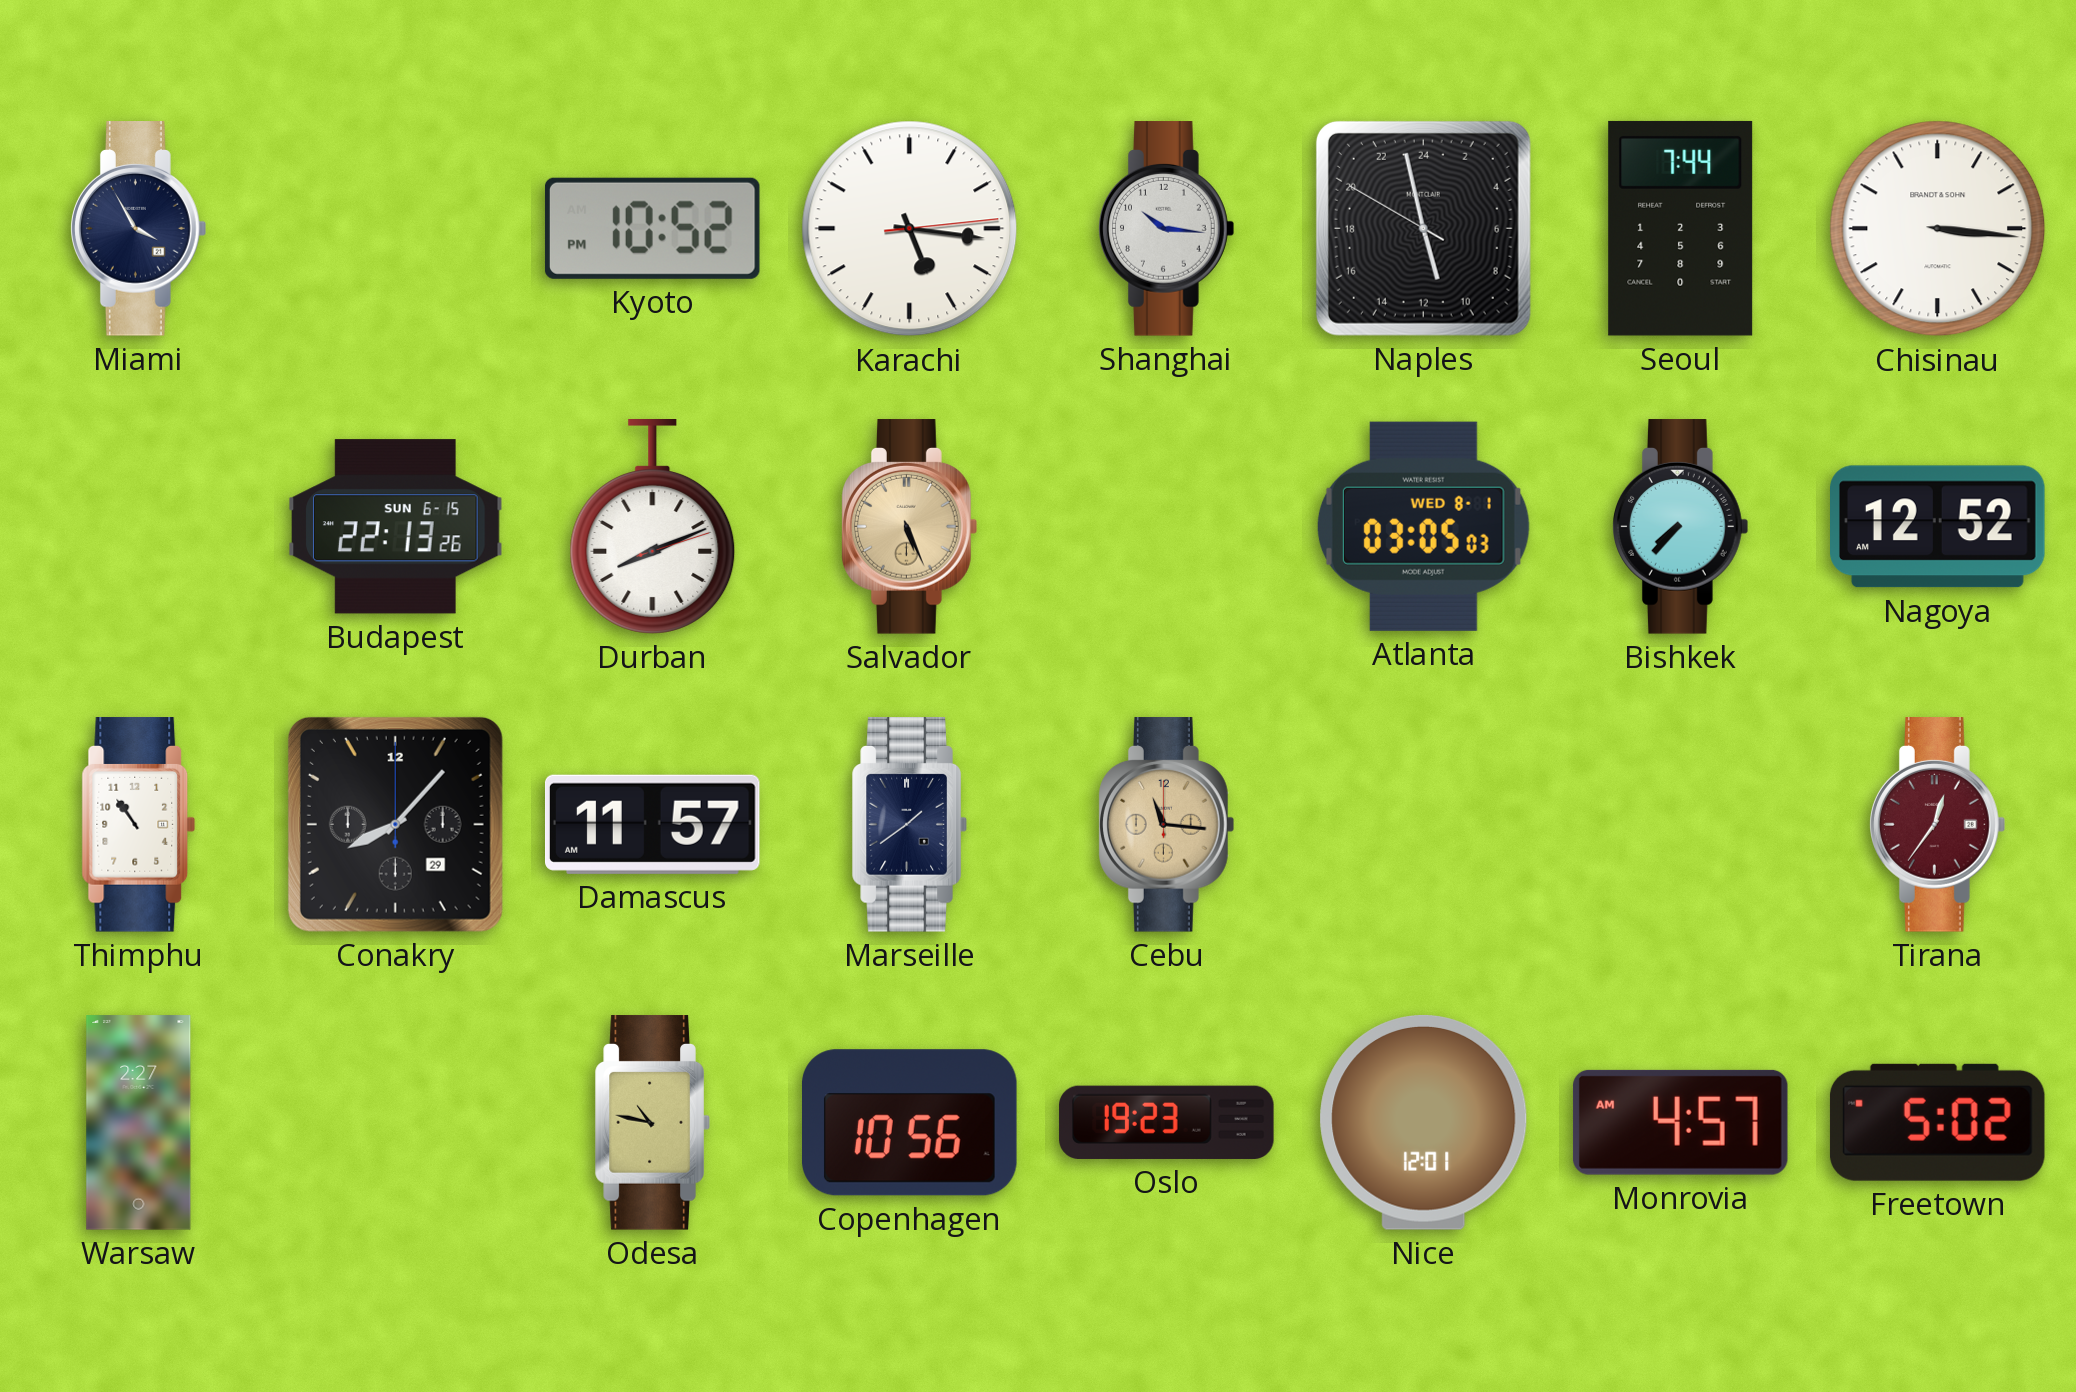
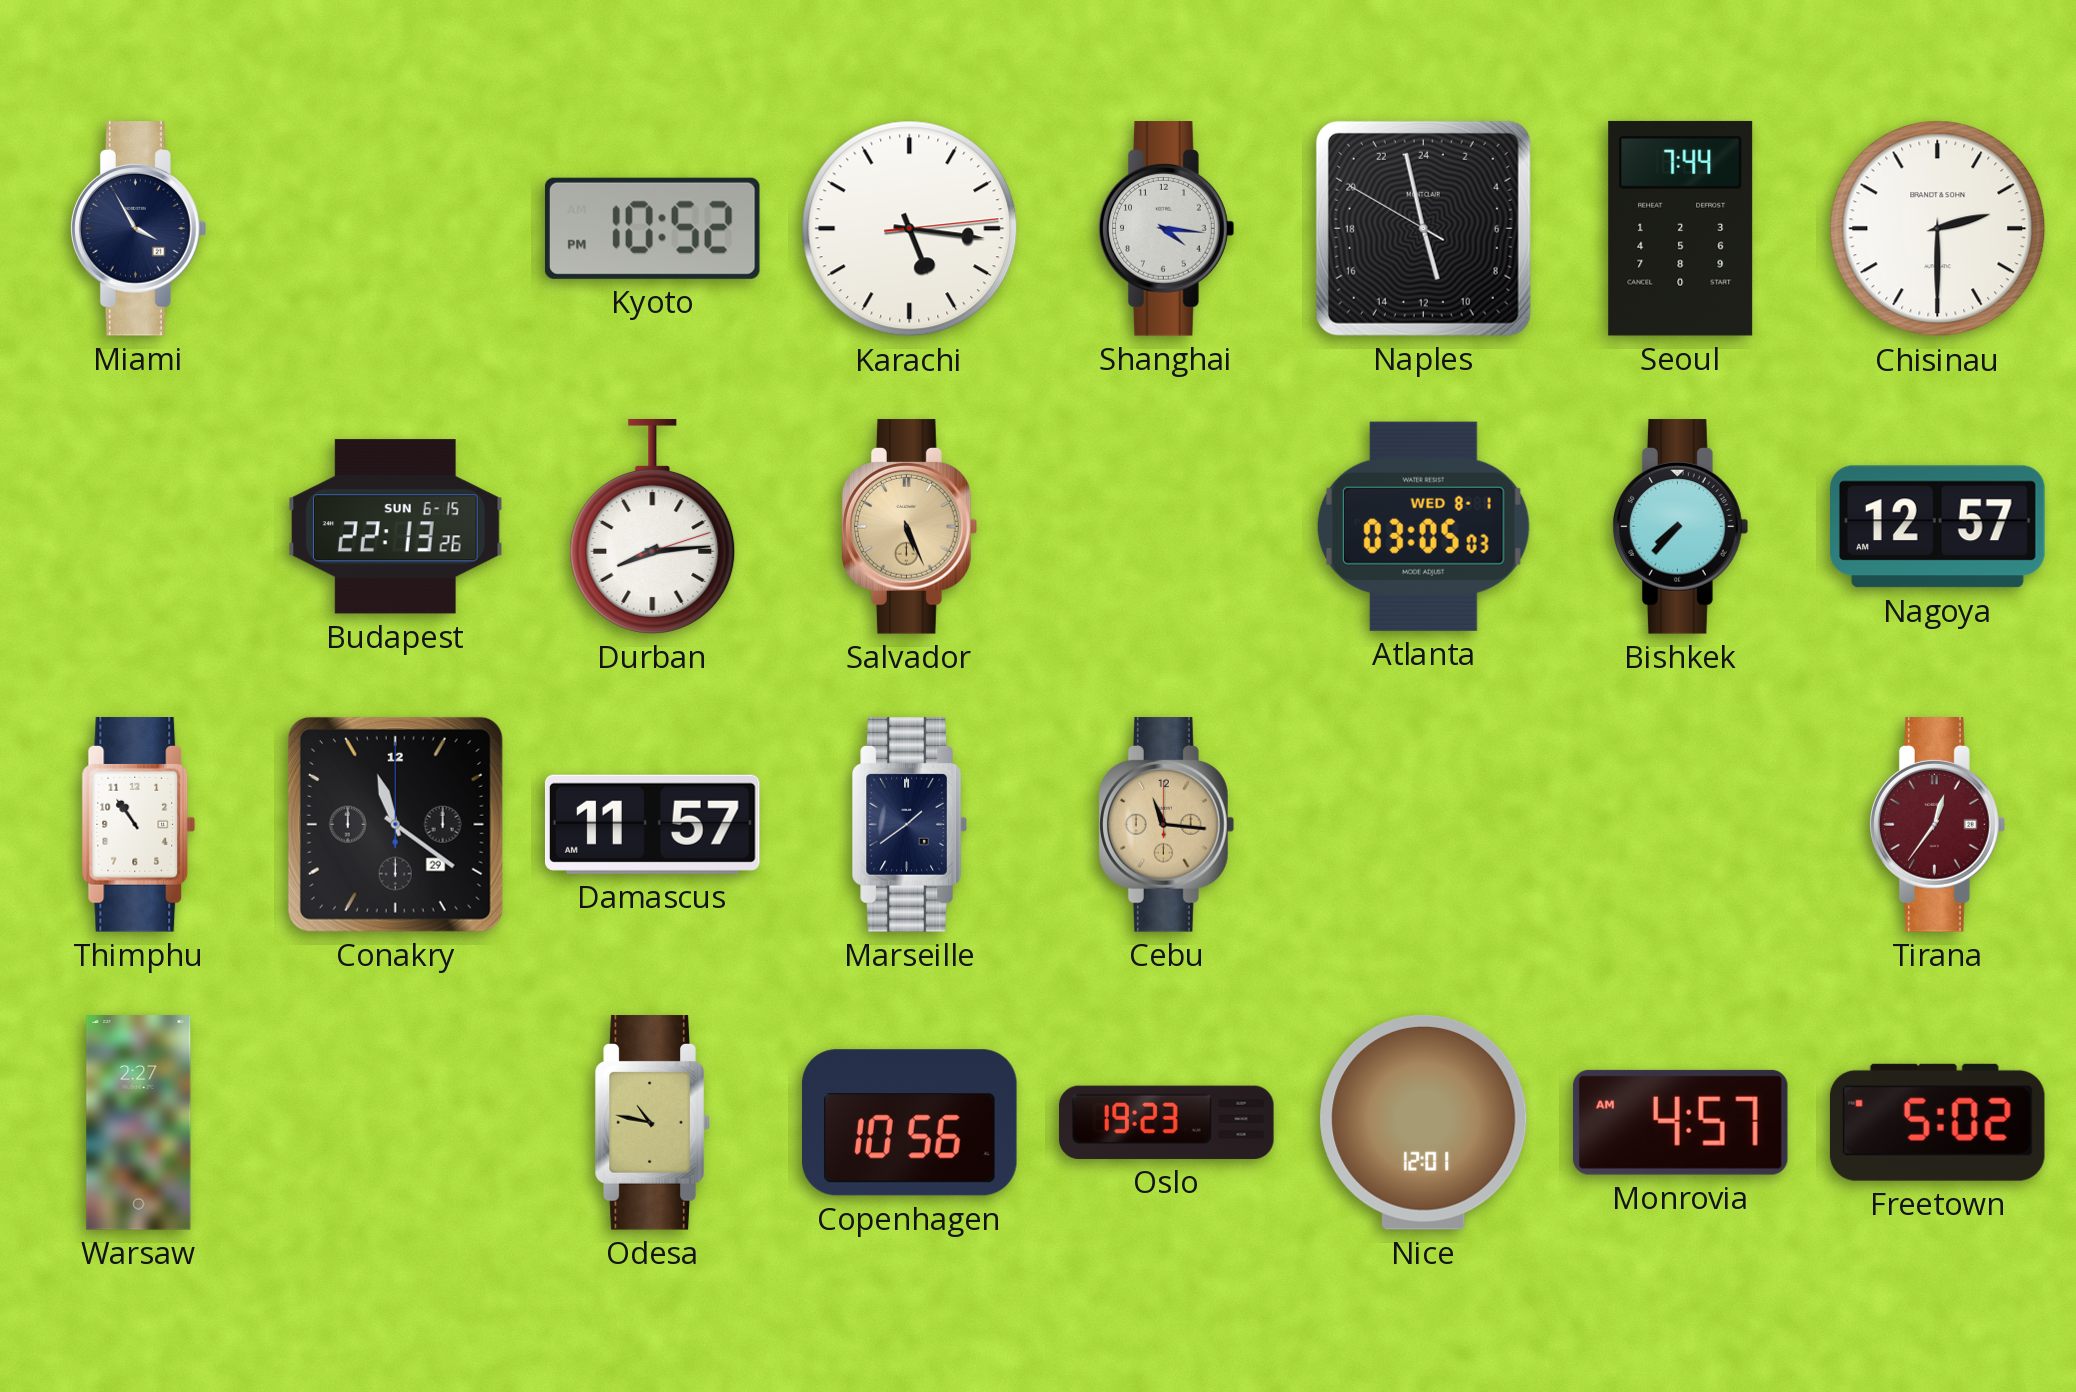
Shanghai: 10:16 -> 4:16 (1167, 229)
Chisinau: 3:16 -> 2:30 (1938, 229)
Durban: 8:11 -> 8:14 (653, 527)
Nagoya: 12:52 -> 12:57 (1938, 527)
Conakry: 8:07 -> 11:21 (395, 824)
